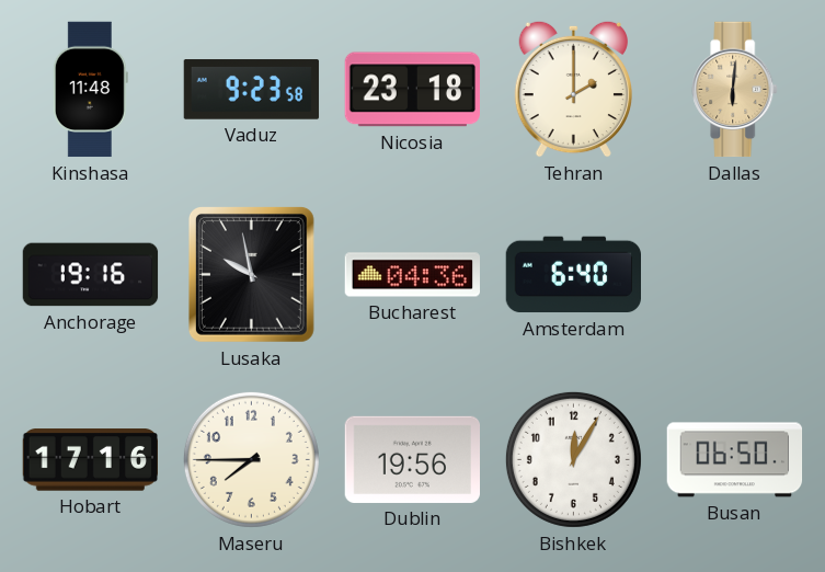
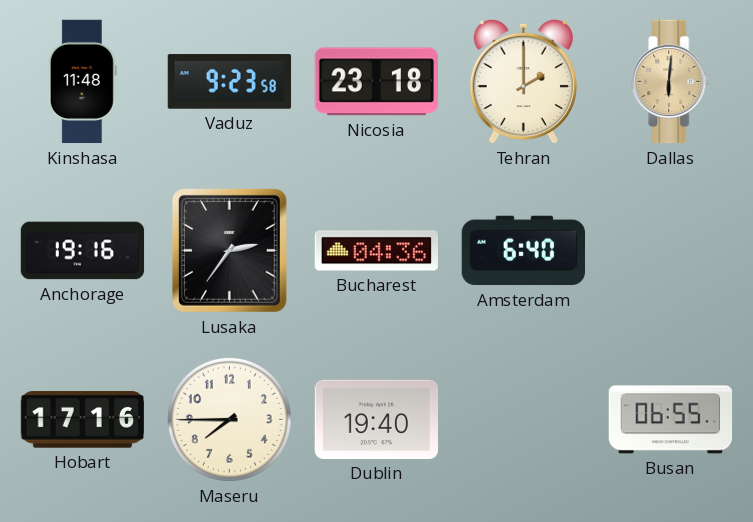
Lusaka: 9:58 -> 2:36 (229, 250)
Dublin: 19:56 -> 19:40 (376, 419)
Bishkek: 12:05 -> none (573, 459)
Busan: 06:50 -> 06:55 (671, 420)
